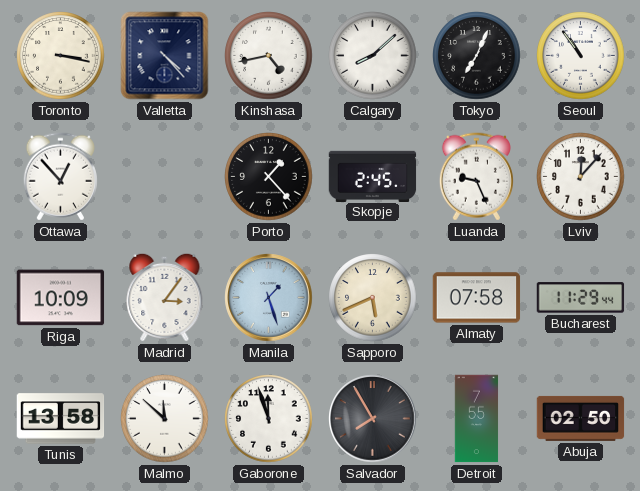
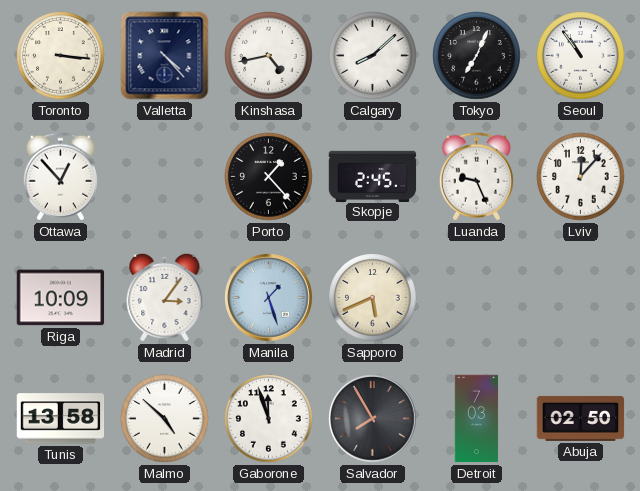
Toronto: 3:17 -> 3:16 (61, 56)
Almaty: 07:58 -> none (477, 298)
Bucharest: 11:29 -> none (581, 298)
Malmo: 11:52 -> 4:52 (165, 419)
Detroit: 7:55 -> 7:03 (477, 419)
